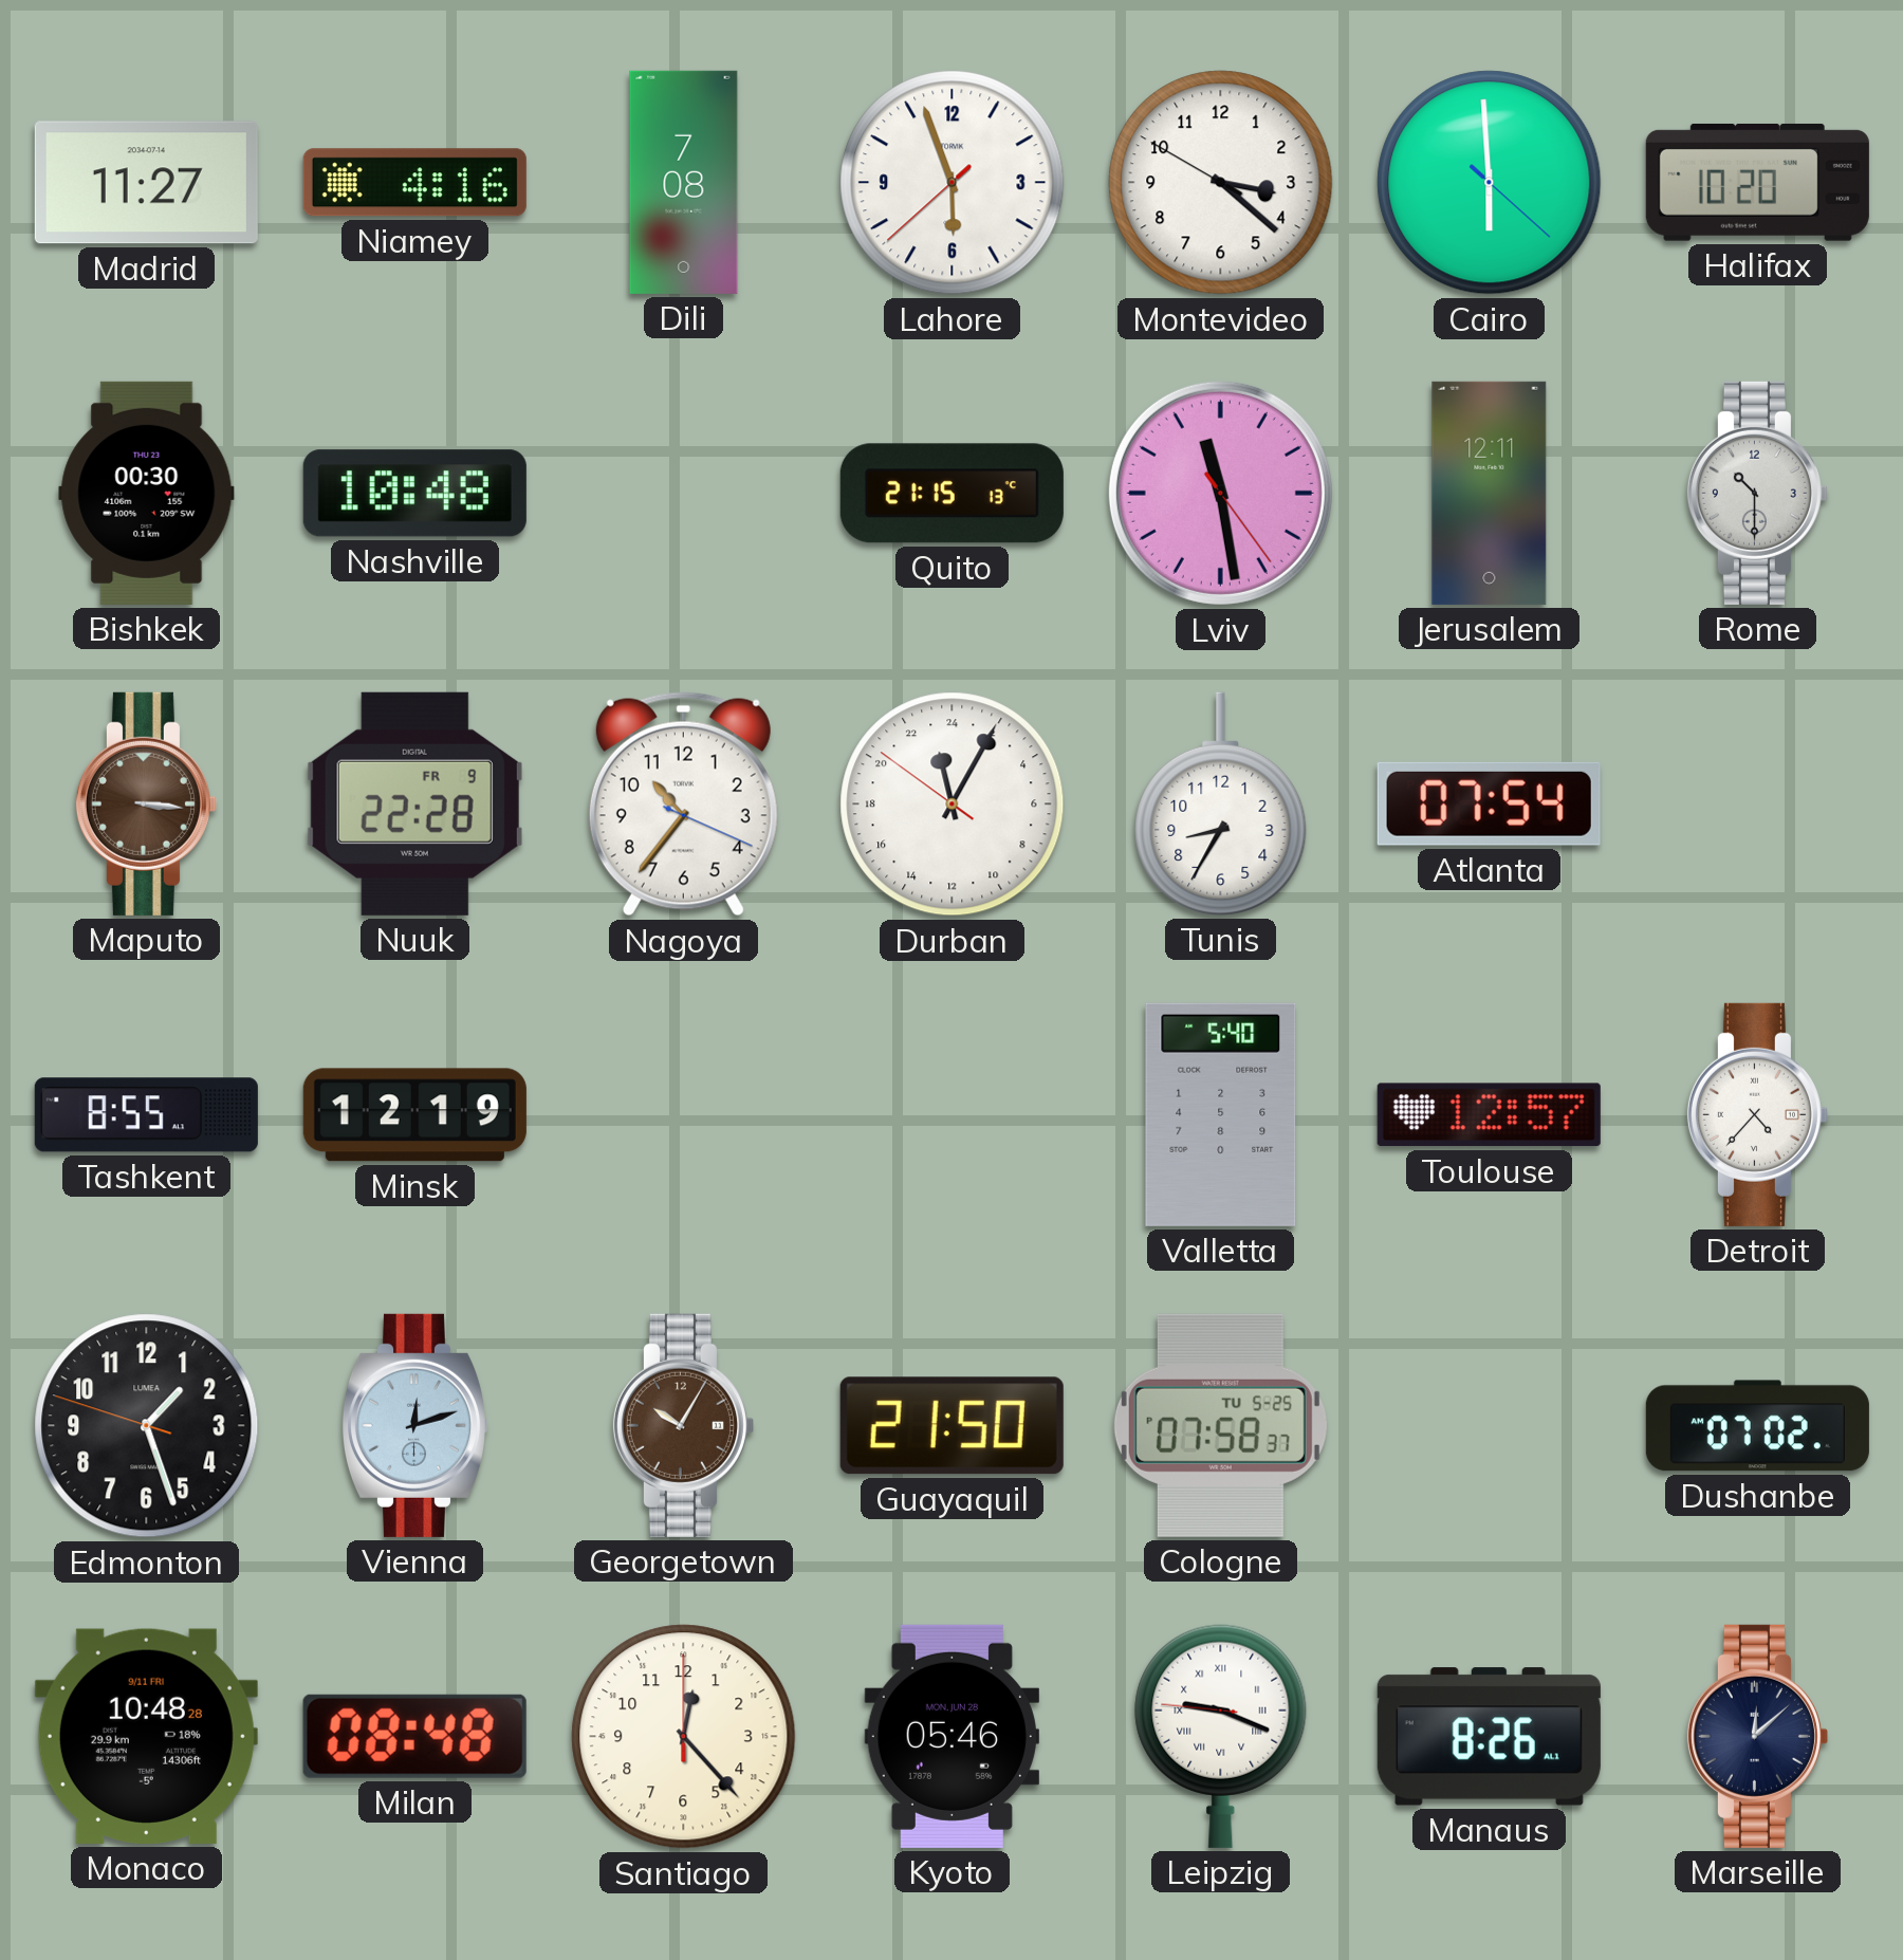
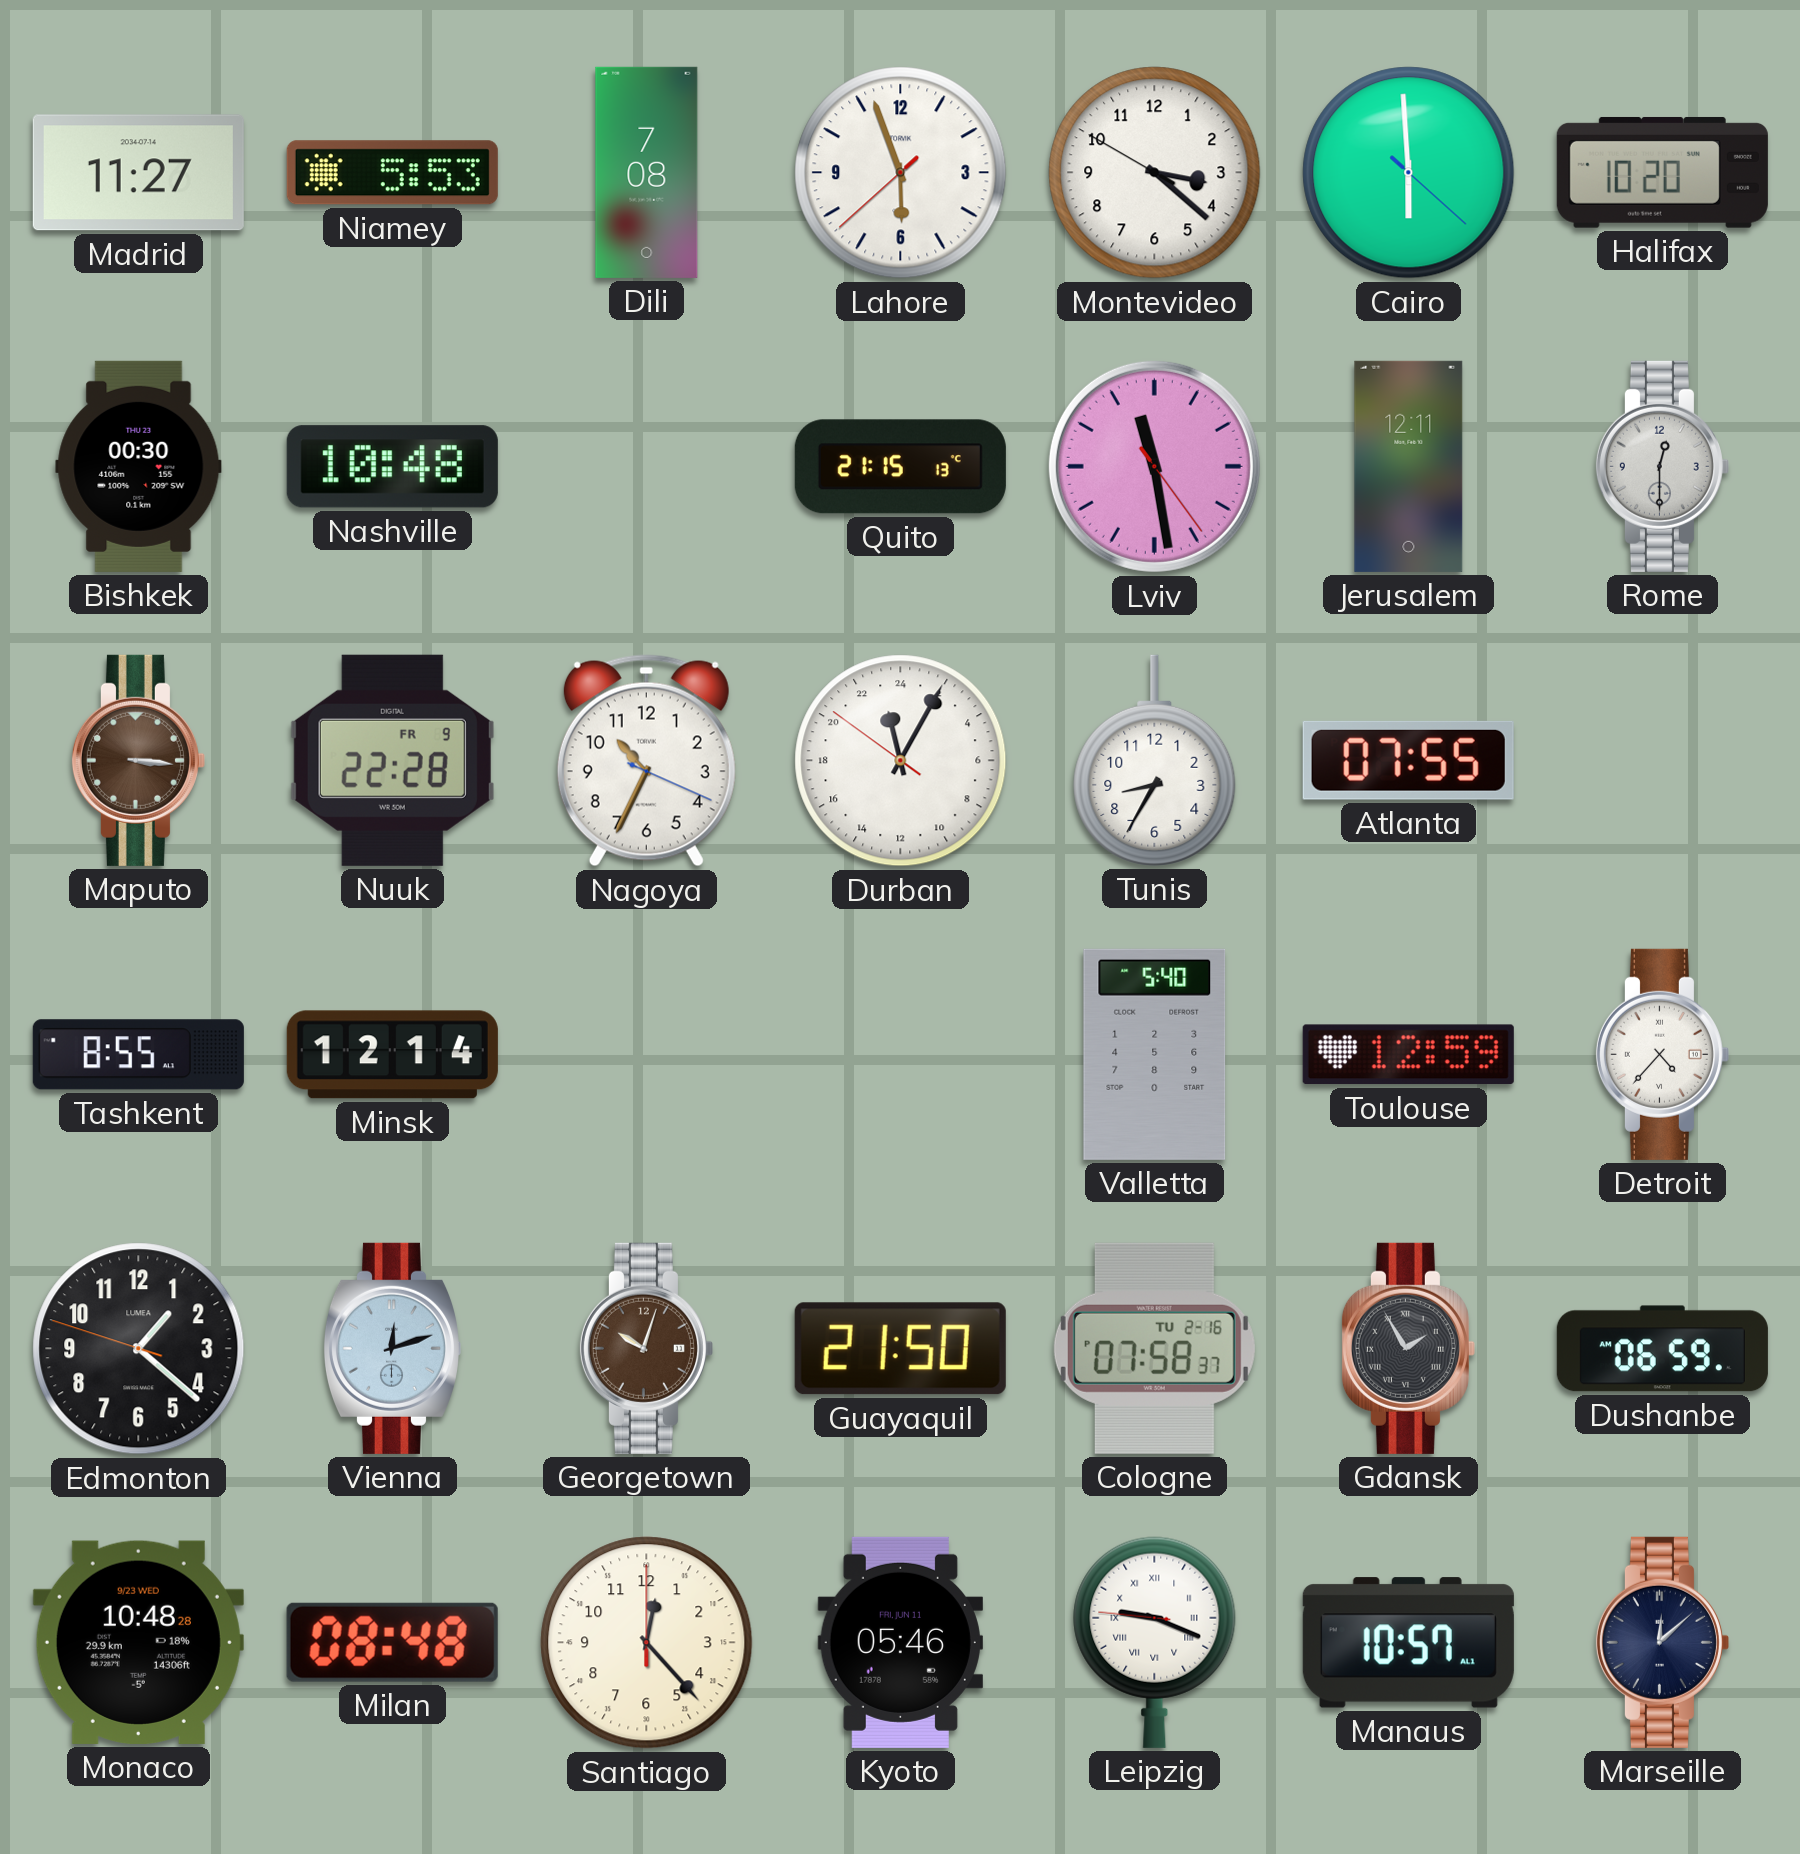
Niamey: 4:16 -> 5:53 (392, 173)
Rome: 10:30 -> 12:30 (1662, 466)
Nagoya: 10:36 -> 10:34 (646, 761)
Atlanta: 07:54 -> 07:55 (1408, 760)
Minsk: 12:19 -> 12:14 (392, 1055)
Toulouse: 12:57 -> 12:59 (1408, 1055)
Edmonton: 1:26 -> 1:21 (139, 1349)
Georgetown: 10:05 -> 10:03 (646, 1348)
Cologne date: TU 5-25 -> TU 2-16 (1154, 1348)
Gdansk: none -> 1:55 (1408, 1348)
Dushanbe: 07:02 -> 06:59 (1662, 1349)
Monaco date: 9/11 FRI -> 9/23 WED (138, 1642)
Kyoto date: MON, JUN 28 -> FRI, JUN 11 (900, 1642)
Manaus: 8:26 -> 10:57 (1408, 1643)
